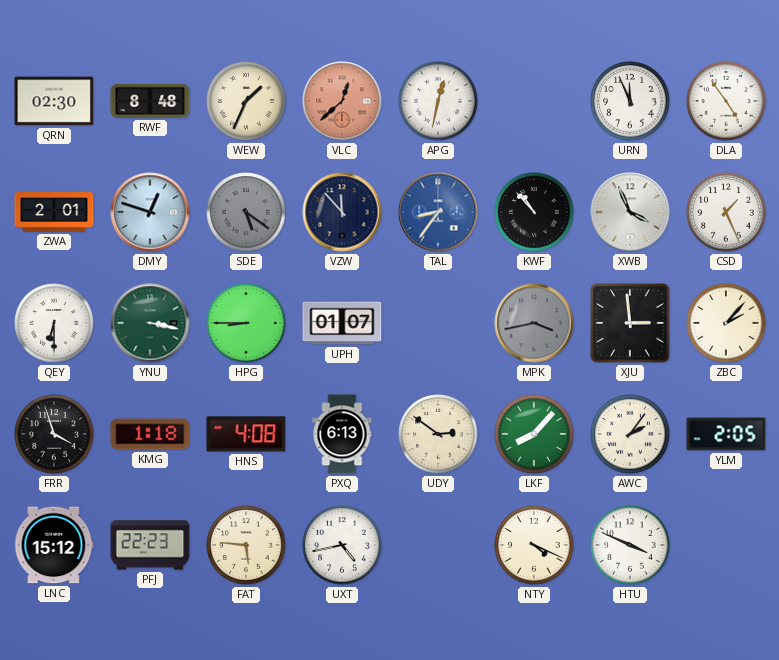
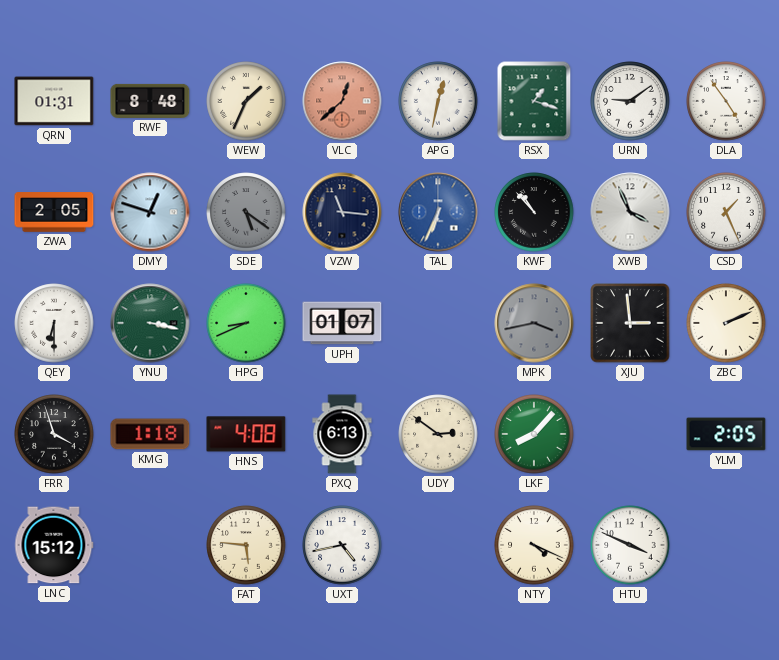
QRN: 02:30 -> 01:31 (54, 101)
RSX: none -> 1:18 (534, 101)
URN: 11:56 -> 9:09 (630, 101)
ZWA: 2:01 -> 2:05 (54, 212)
VZW: 11:53 -> 11:16 (342, 212)
TAL: 8:36 -> 6:34 (438, 212)
HPG: 8:45 -> 8:41 (246, 323)
ZBC: 2:07 -> 2:11 (726, 323)
AWC: 2:06 -> none (630, 434)
PFJ: 22:23 -> none (150, 545)
